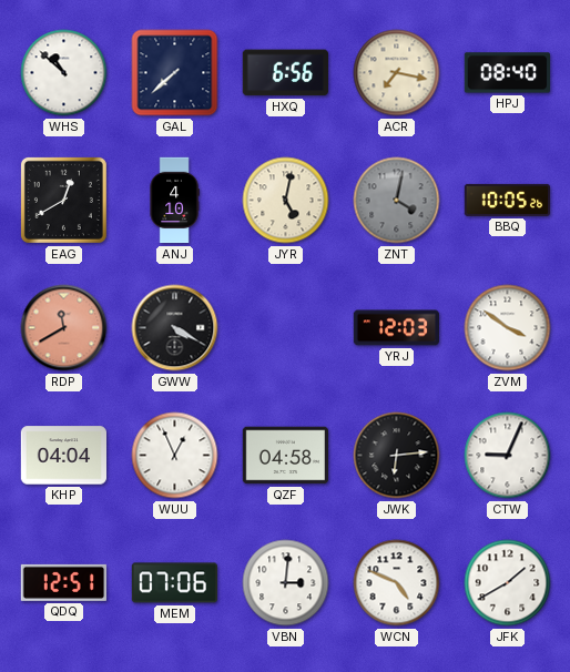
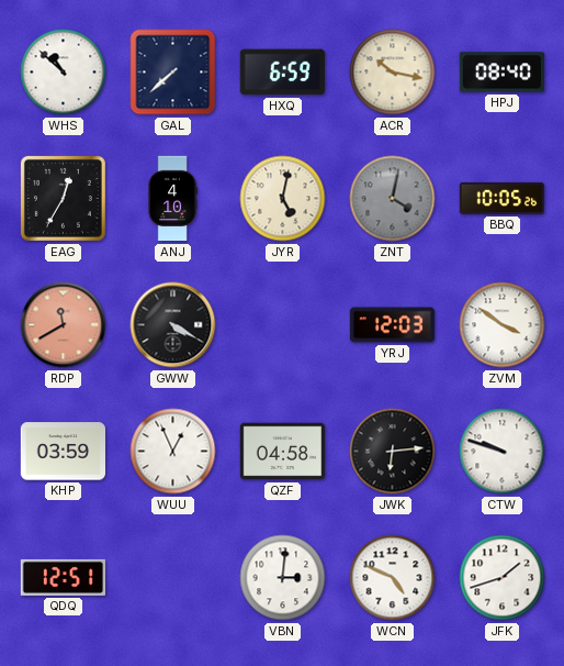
HXQ: 6:56 -> 6:59 (282, 73)
ACR: 7:17 -> 10:17 (393, 73)
EAG: 12:40 -> 12:35 (63, 198)
KHP: 04:04 -> 03:59 (63, 452)
CTW: 9:04 -> 9:48 (503, 452)
MEM: 07:06 -> none (174, 583)
JFK: 1:40 -> 1:42 (503, 578)
